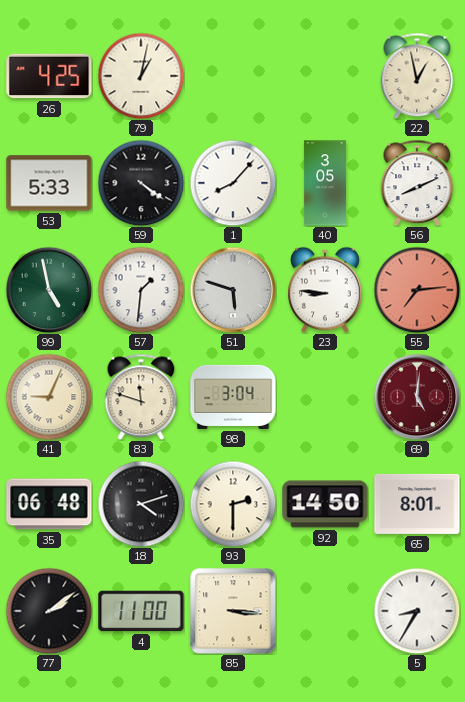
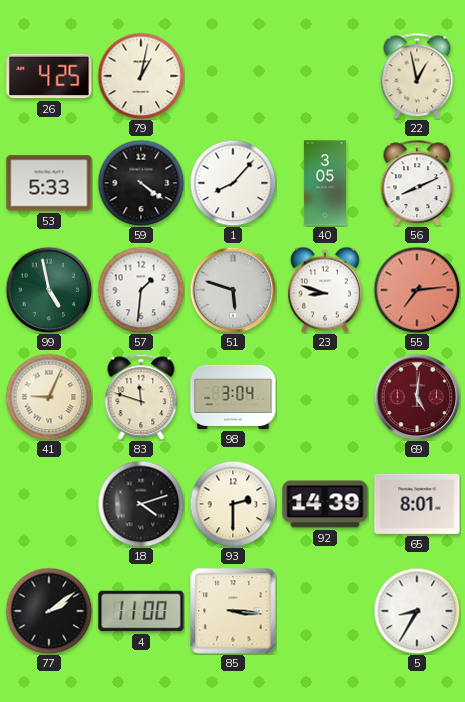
23: 8:46 -> 8:48 (326, 290)
35: 06:48 -> none (49, 504)
92: 14:50 -> 14:39 (325, 504)
